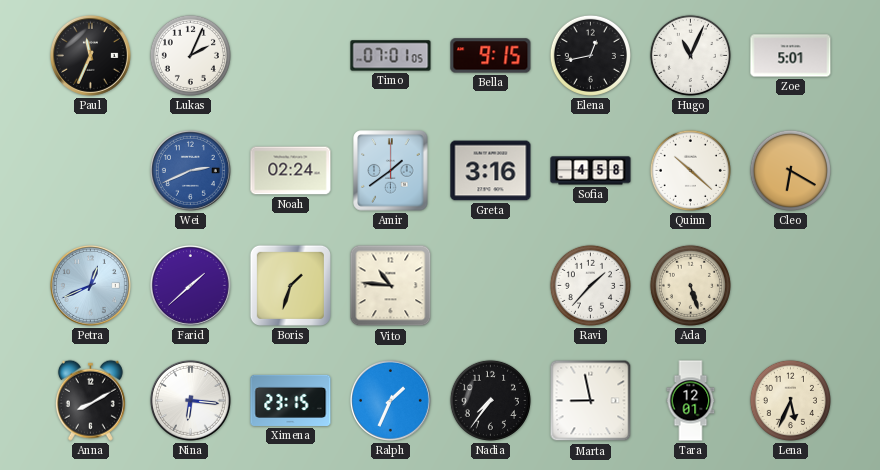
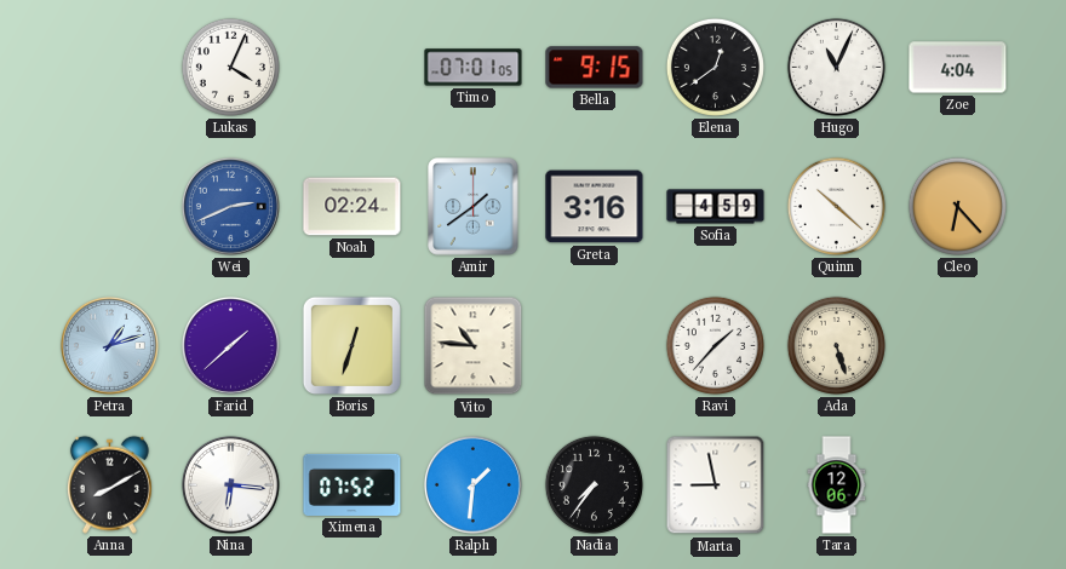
Paul: 11:34 -> none (90, 55)
Lukas: 2:04 -> 4:04 (230, 67)
Elena: 12:43 -> 12:39 (715, 67)
Zoe: 5:01 -> 4:04 (958, 68)
Sofia: 4:58 -> 4:59 (716, 207)
Cleo: 6:20 -> 6:23 (957, 206)
Petra: 12:41 -> 1:12 (109, 345)
Boris: 1:33 -> 12:33 (351, 345)
Ximena: 23:15 -> 07:52 (353, 484)
Ralph: 1:34 -> 1:31 (472, 484)
Tara: 12:01 -> 12:06 (837, 485)
Lena: 5:34 -> none (790, 400)
